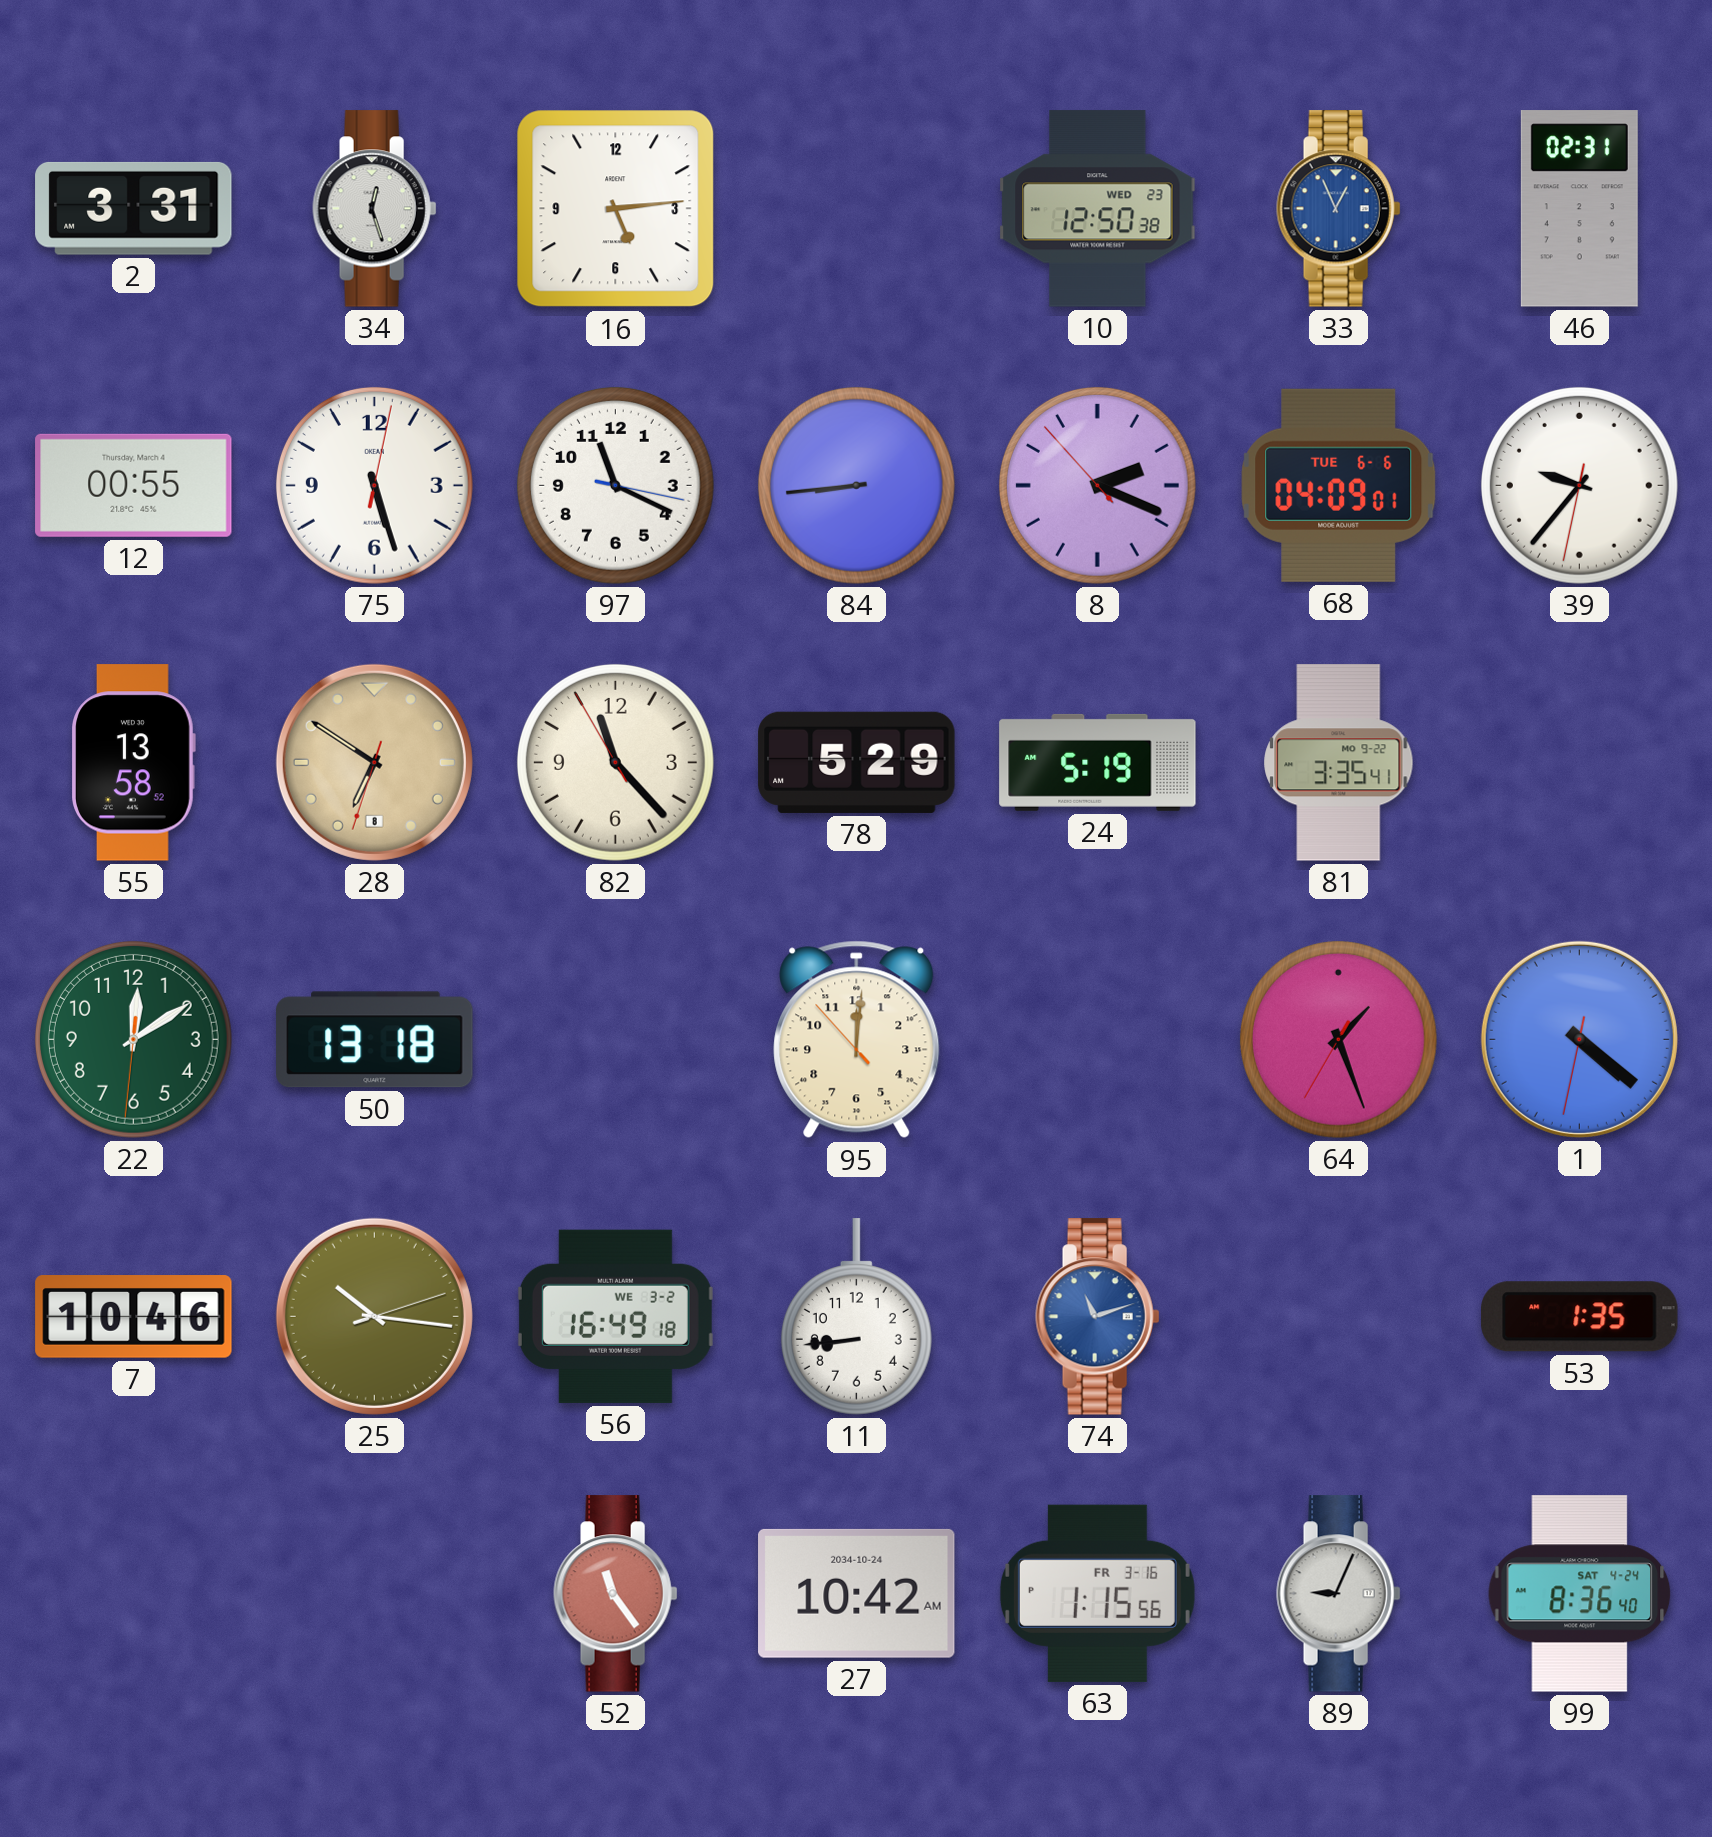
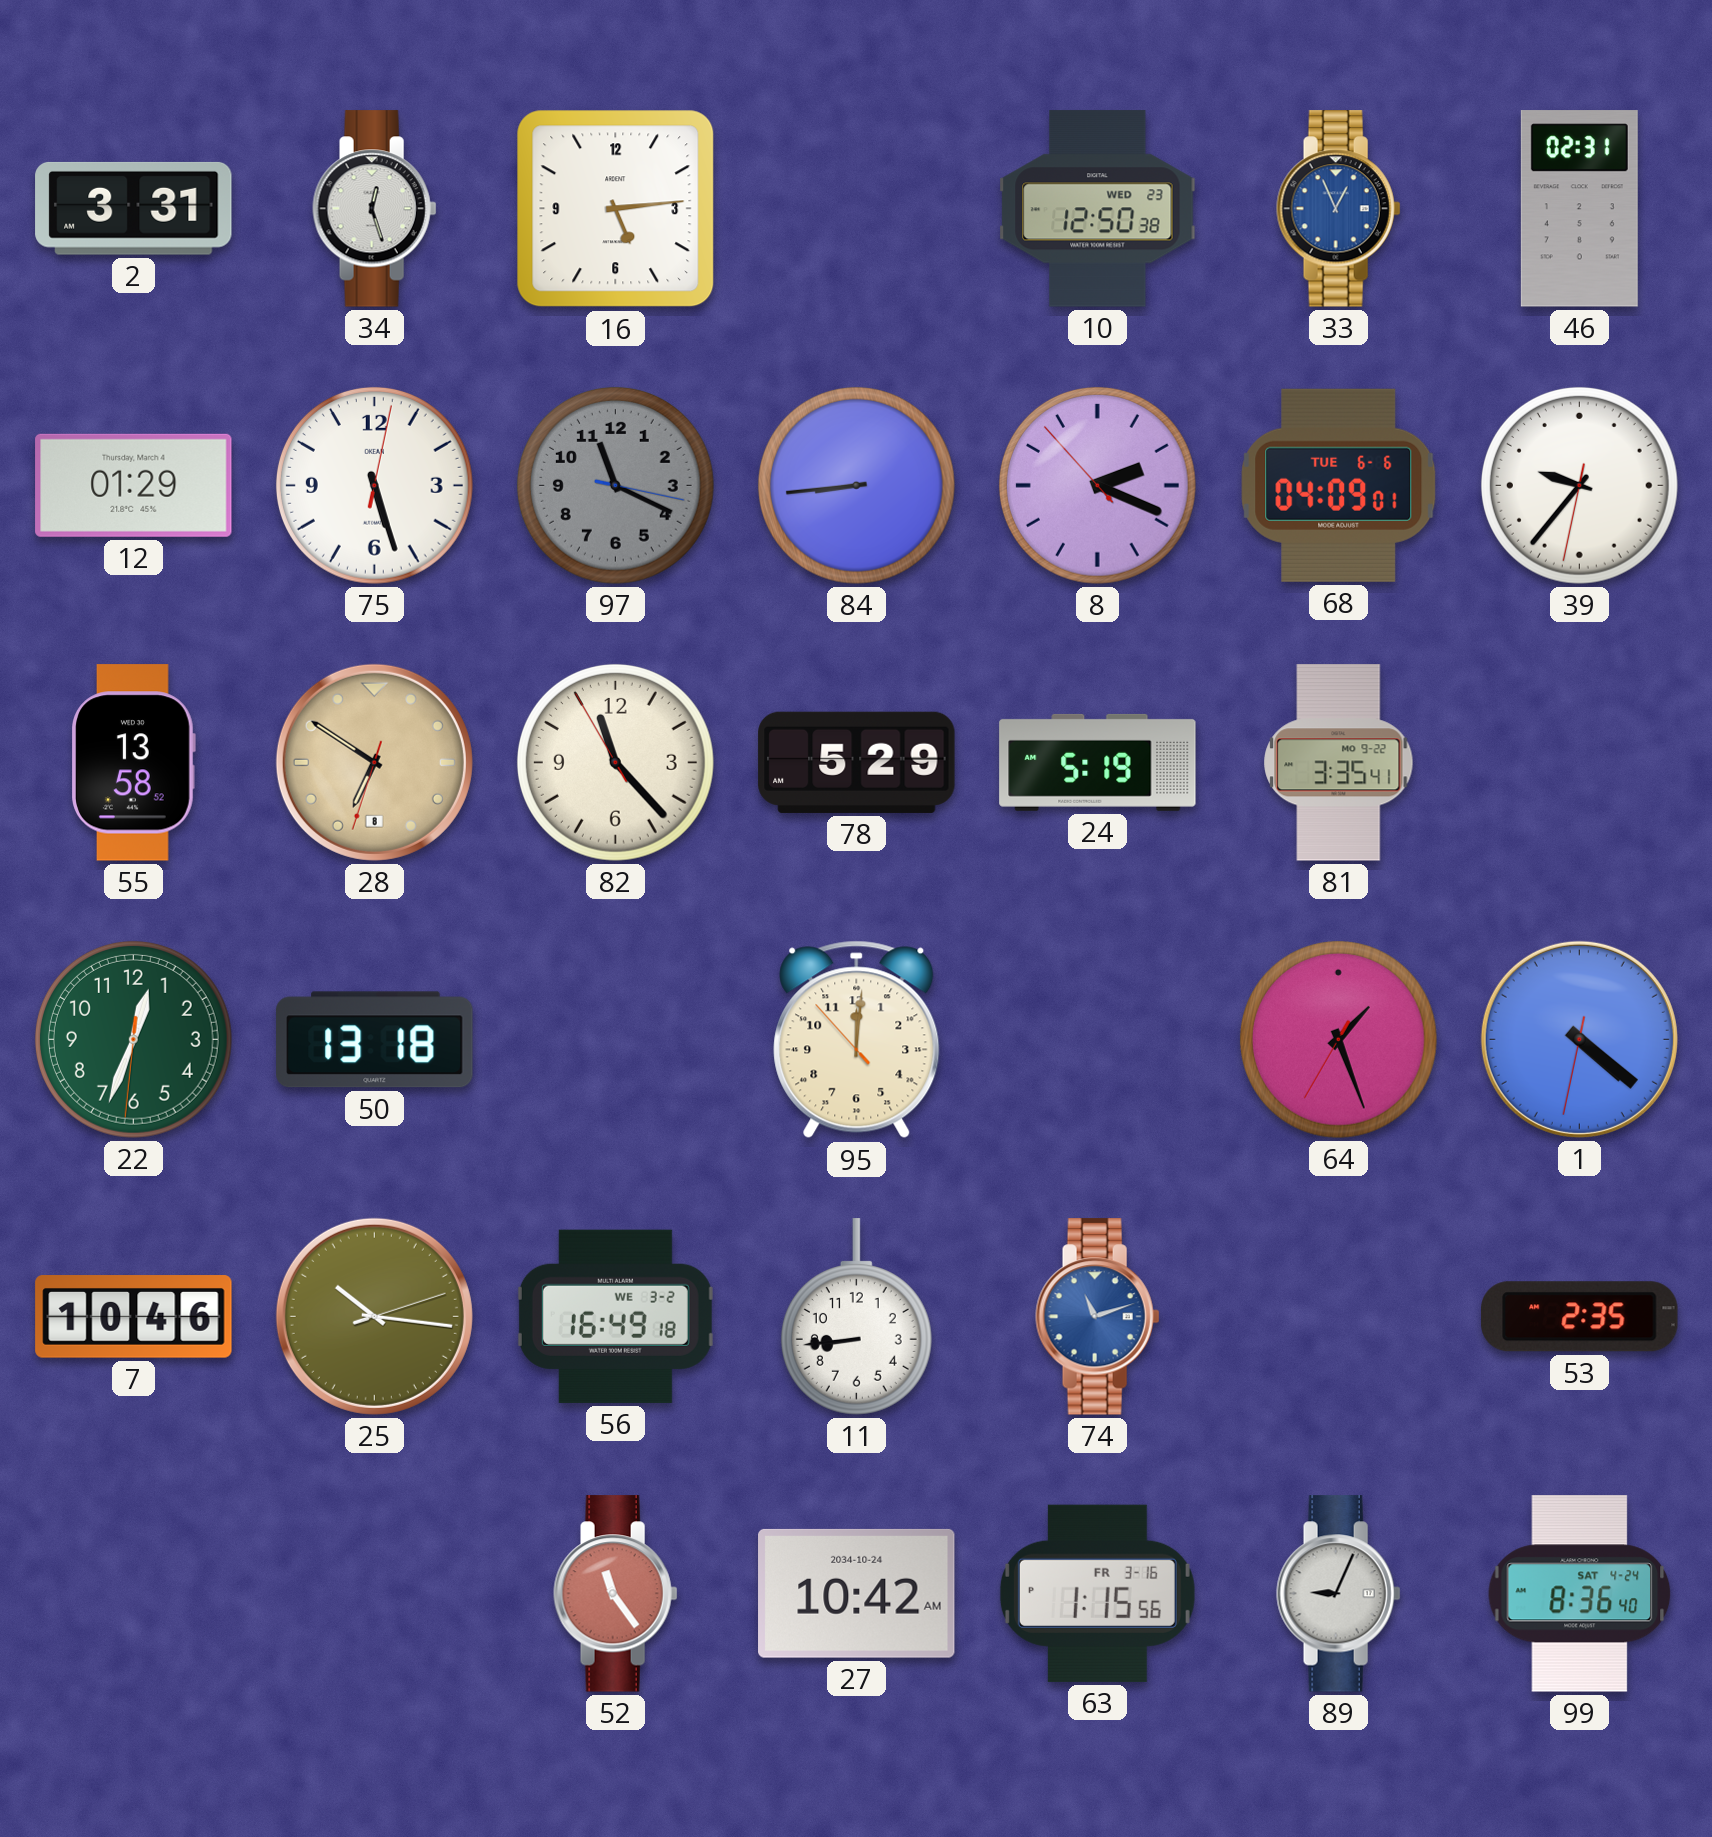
12: 00:55 -> 01:29 (134, 485)
97 dial: white -> grey (615, 485)
22: 12:09 -> 12:33 (133, 1039)
53: 1:35 -> 2:35 (1580, 1317)
